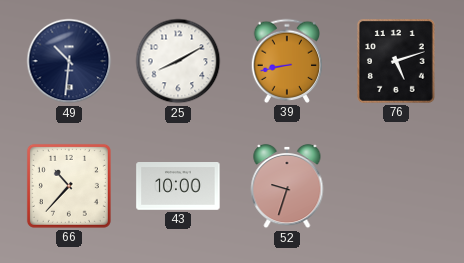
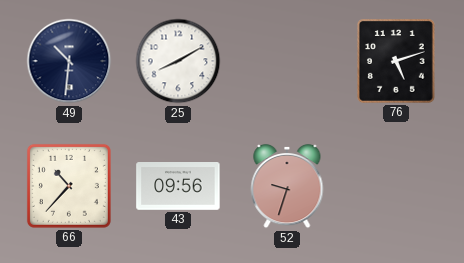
39: 8:43 -> none (287, 61)
43: 10:00 -> 09:56 (178, 187)
